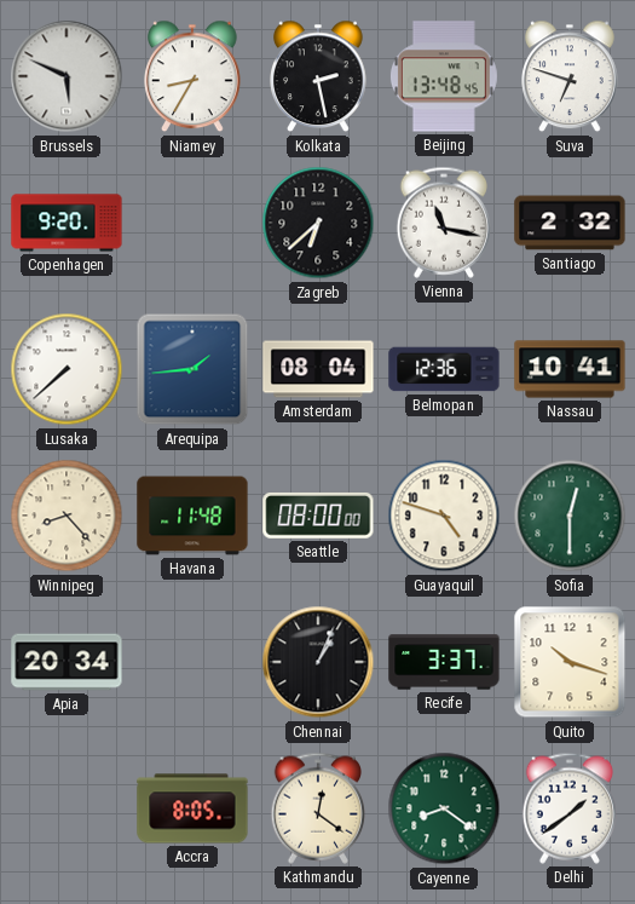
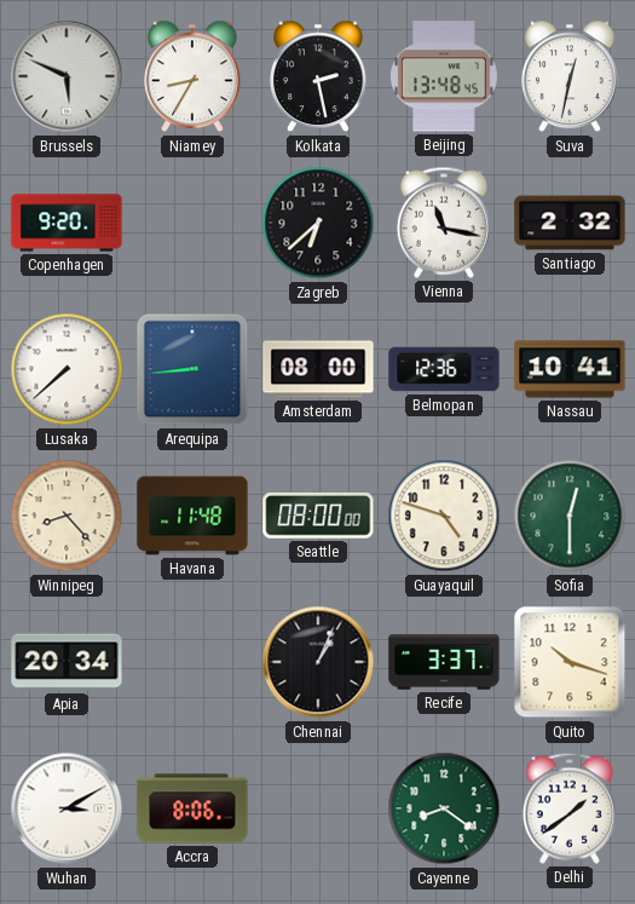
Suva: 6:48 -> 12:32 (571, 76)
Arequipa: 1:44 -> 8:44 (192, 369)
Amsterdam: 08:04 -> 08:00 (318, 369)
Wuhan: none -> 3:10 (67, 808)
Accra: 8:05 -> 8:06 (192, 808)
Kathmandu: 12:21 -> none (317, 808)
